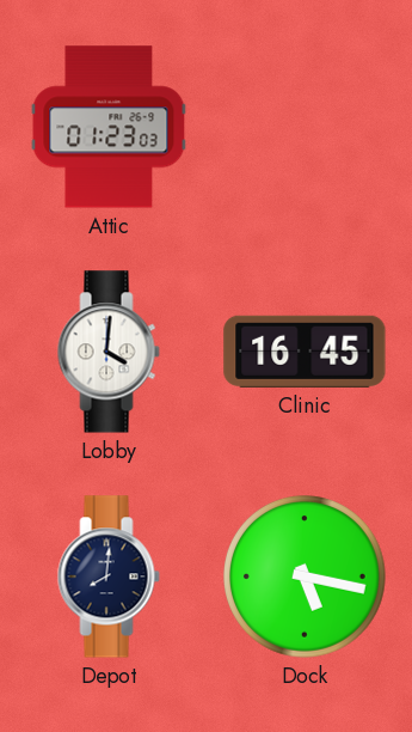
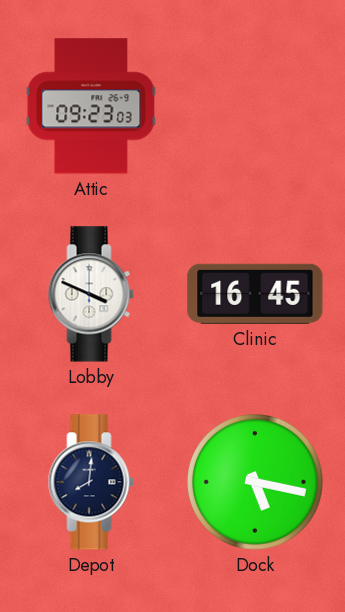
Attic: 01:23 -> 09:23 (91, 106)
Lobby: 4:01 -> 3:49 (91, 294)
